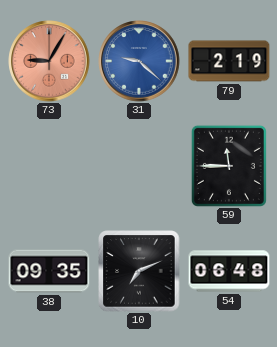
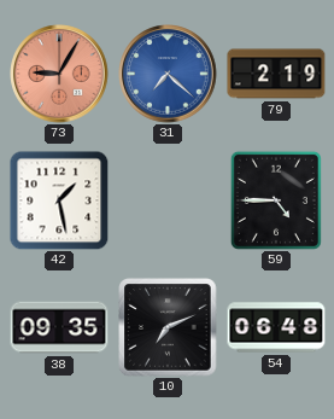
31: 9:22 -> 7:22 (168, 74)
42: none -> 1:28 (59, 200)
59: 11:45 -> 4:45 (276, 200)
